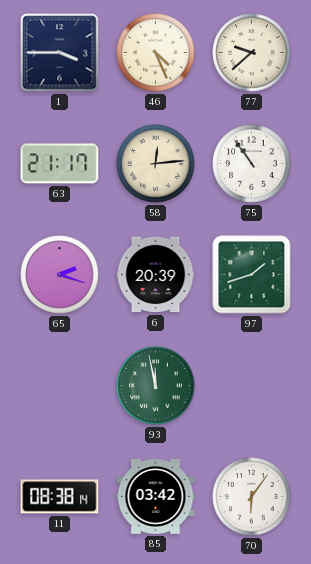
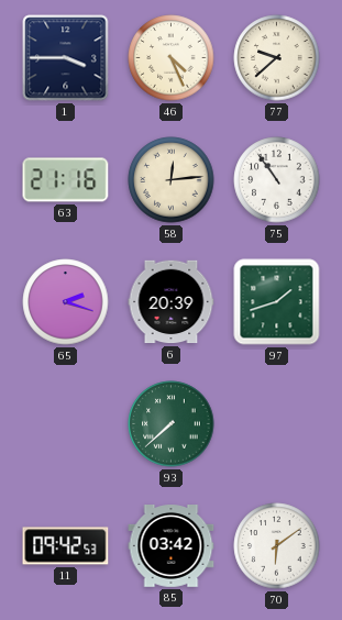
63: 21:17 -> 21:16 (66, 180)
93: 11:58 -> 7:38 (172, 424)
11: 08:38 -> 09:42 (66, 546)
70: 6:06 -> 6:09 (277, 546)
